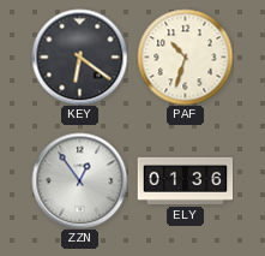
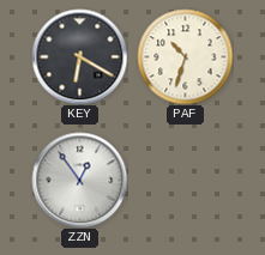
KEY: 6:21 -> 6:20 (79, 56)
ELY: 01:36 -> none (185, 180)
